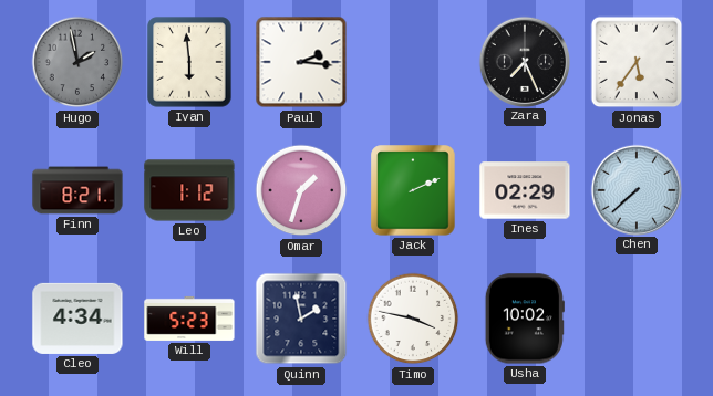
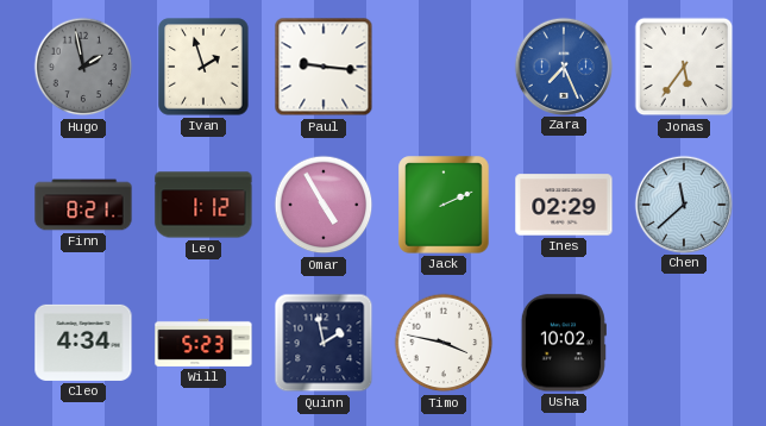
Ivan: 5:59 -> 1:57 (203, 67)
Paul: 2:16 -> 9:16 (324, 67)
Zara dial: black -> blue (563, 65)
Omar: 1:33 -> 4:55 (324, 205)
Chen: 7:38 -> 11:38 (683, 203)
